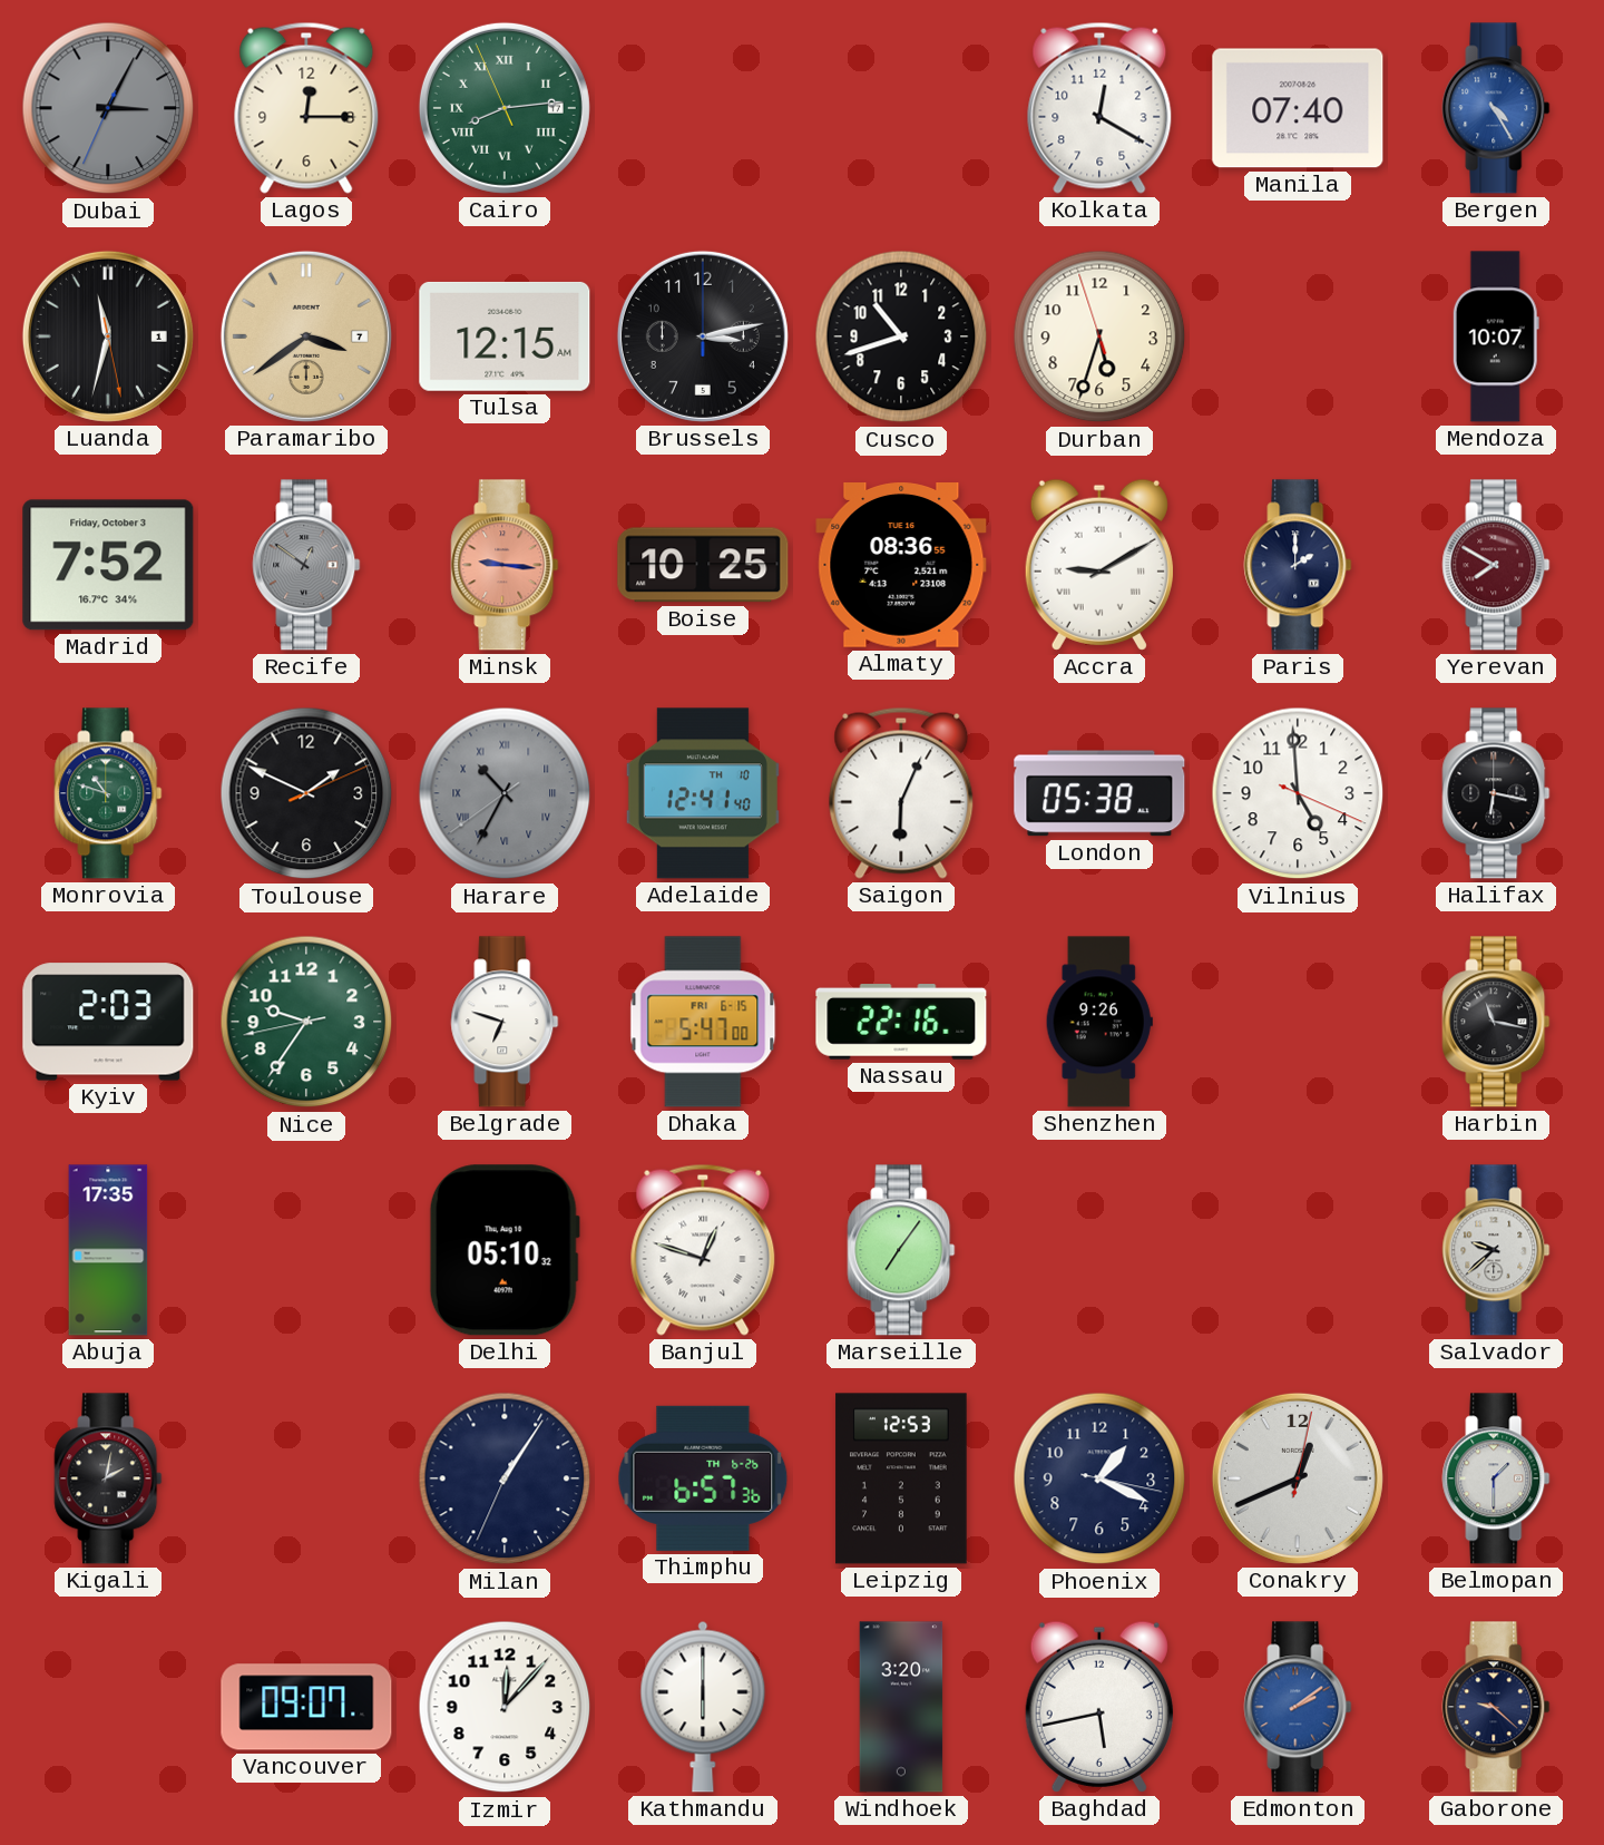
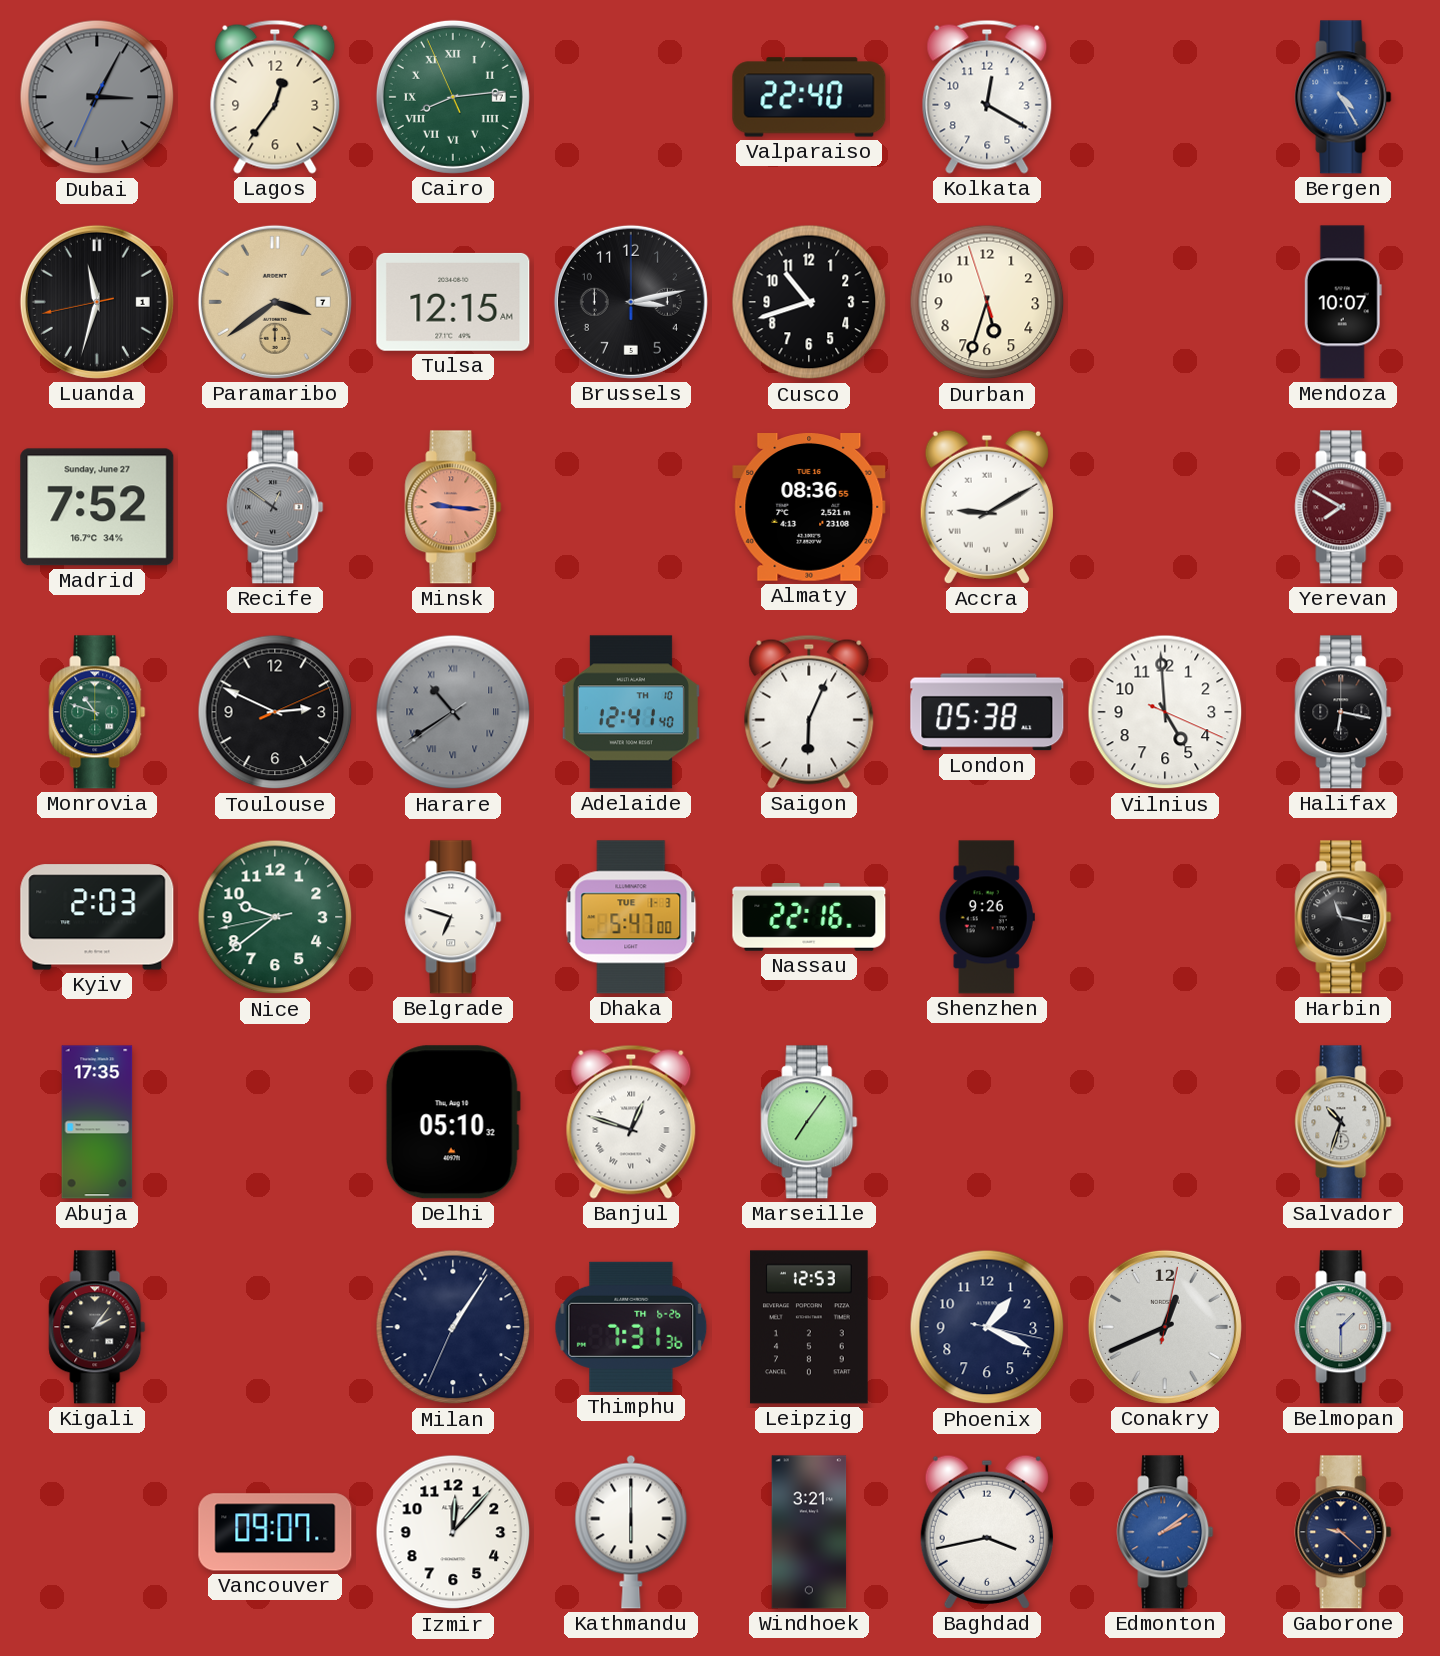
Lagos: 12:15 -> 12:36 (275, 97)
Valparaiso: none -> 22:40 (809, 97)
Manila: 07:40 -> none (1298, 108)
Luanda: 11:32:28 -> 11:32:43 (97, 302)
Madrid date: Friday, October 3 -> Sunday, June 27 (97, 507)
Boise: 10:25 -> none (703, 565)
Paris: 2:00 -> none (1298, 565)
Toulouse: 1:49 -> 2:49 (275, 712)
Harare: 10:34 -> 10:39 (453, 712)
Nice: 9:35 -> 9:38 (275, 917)
Dhaka date: FRI 6-15 -> TUE 1-3 (631, 917)
Salvador: 9:38 -> 10:33 (1343, 1122)
Kigali: 2:02 -> 2:06 (97, 1327)
Thimphu: 6:57 -> 7:31 (631, 1327)
Windhoek: 3:20 -> 3:21 (809, 1532)
Baghdad: 5:43 -> 3:43 (987, 1532)
